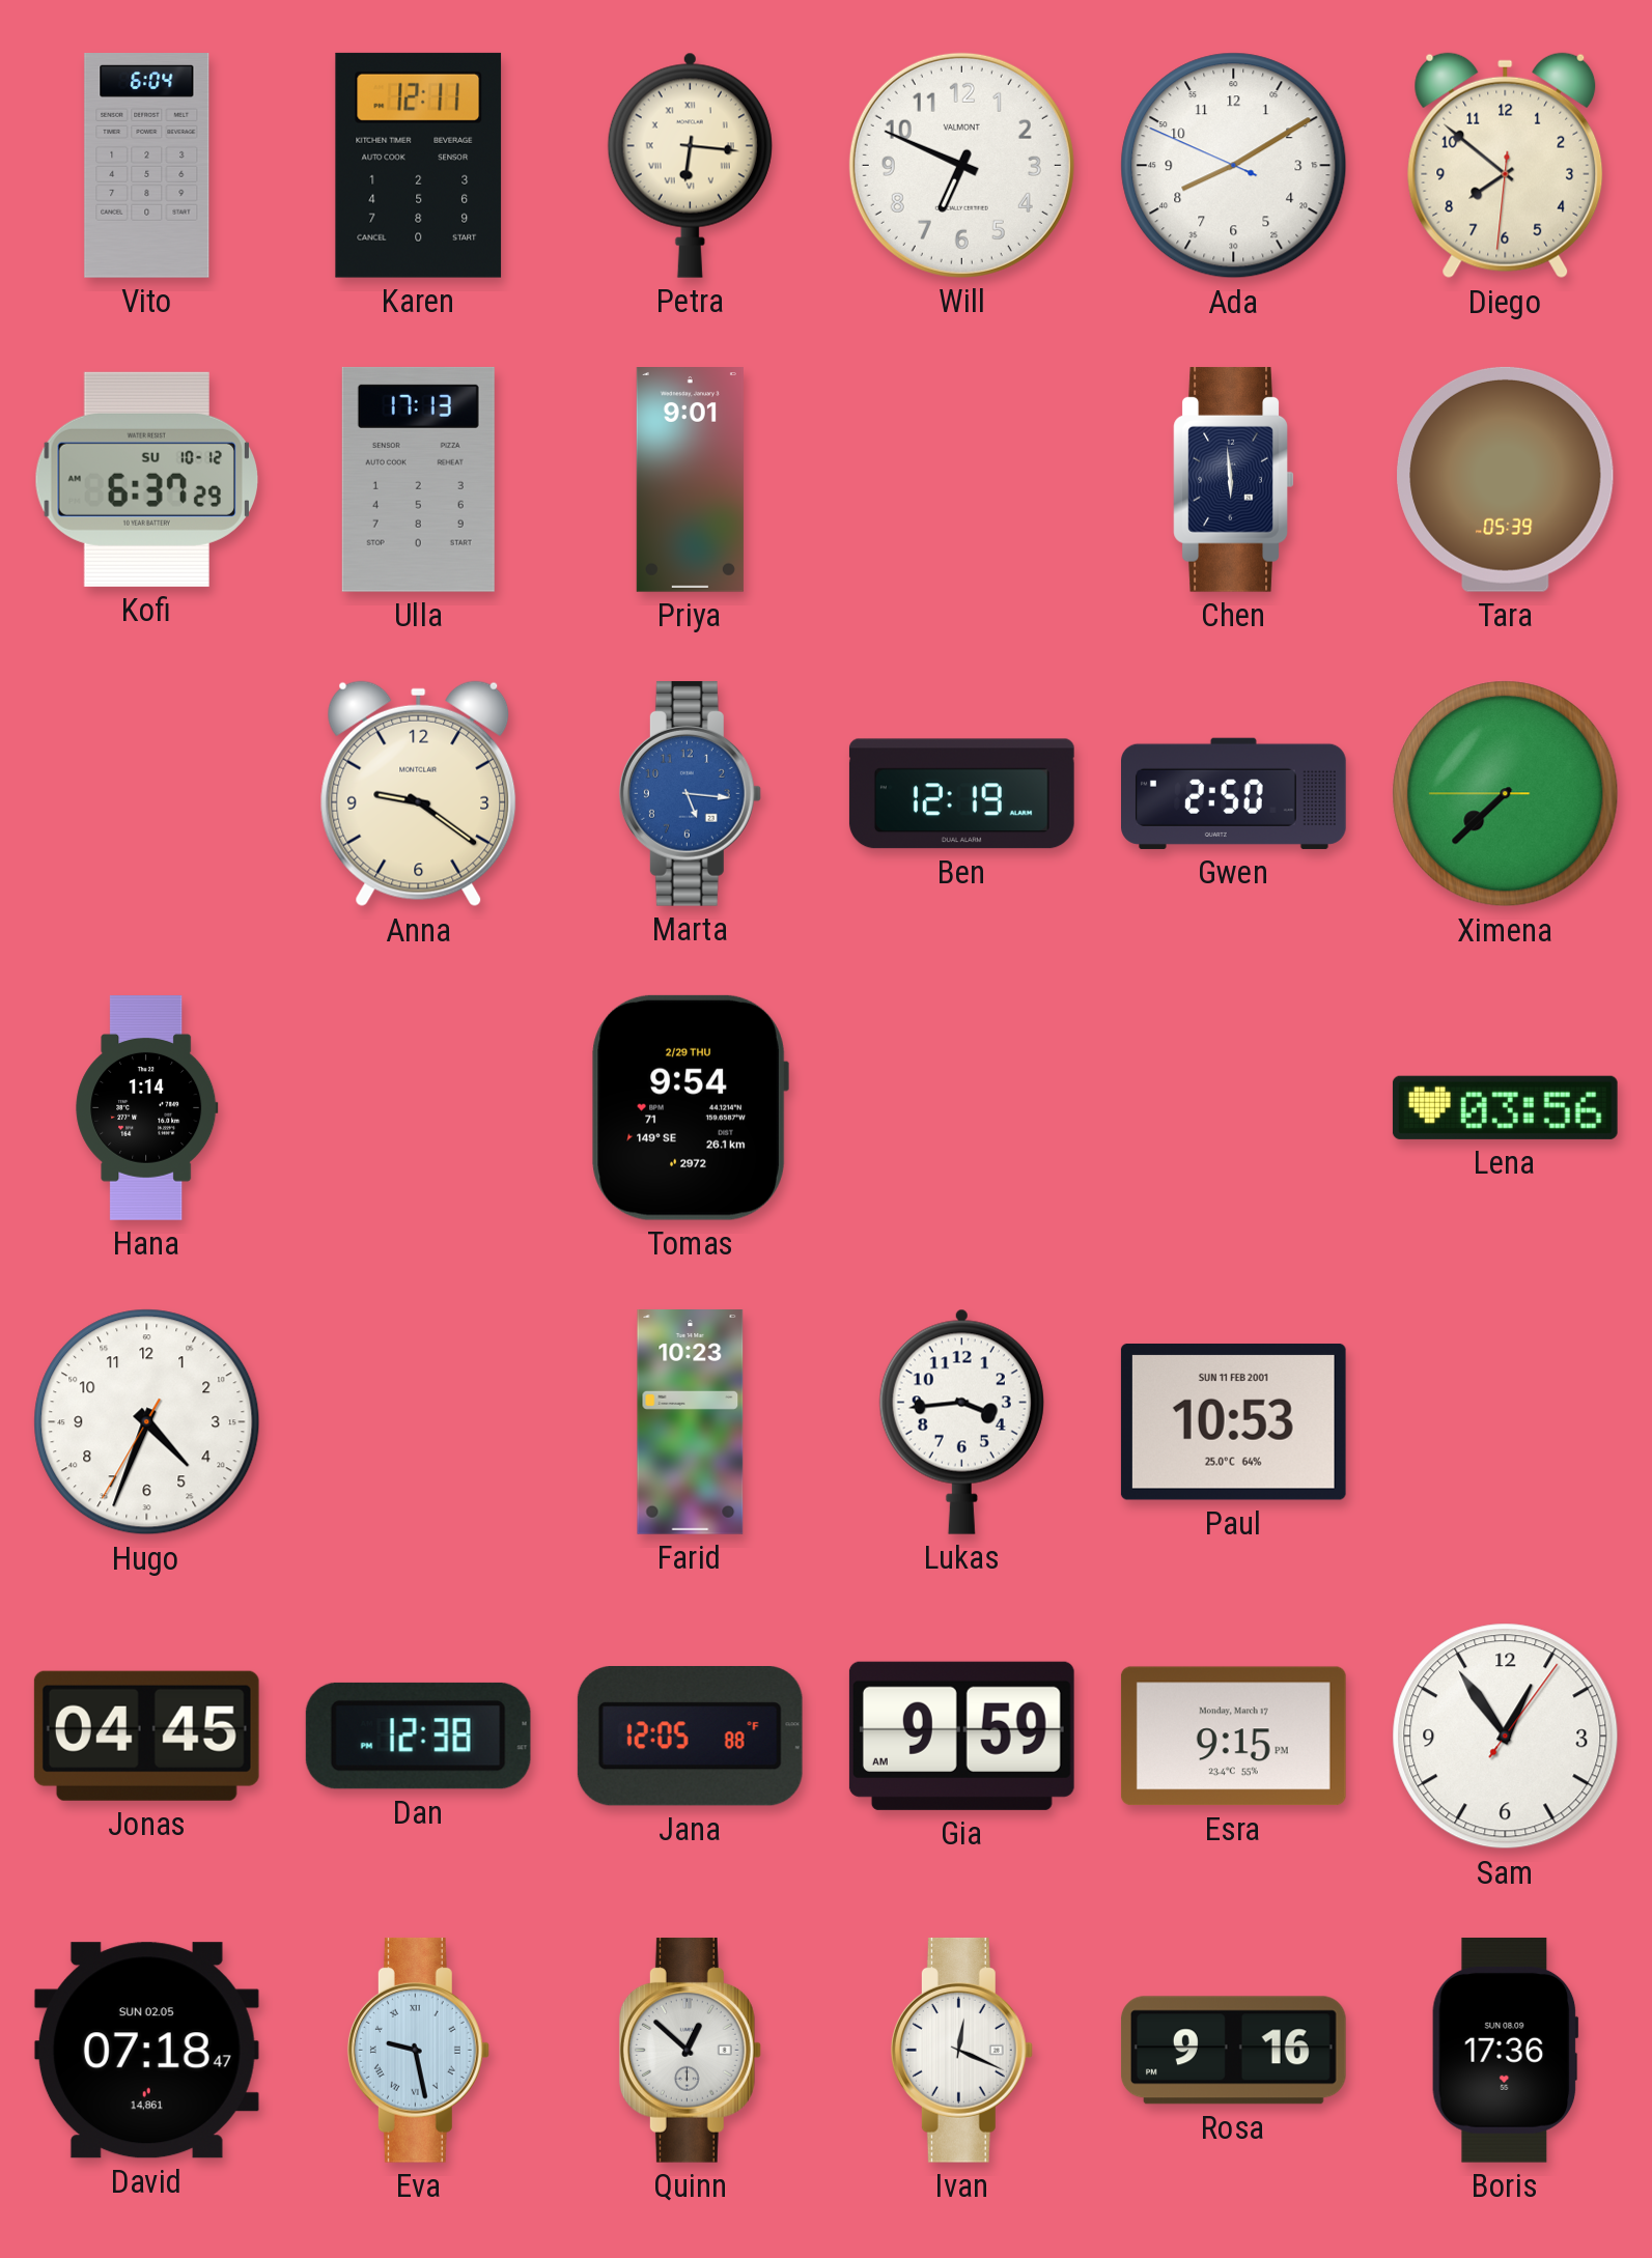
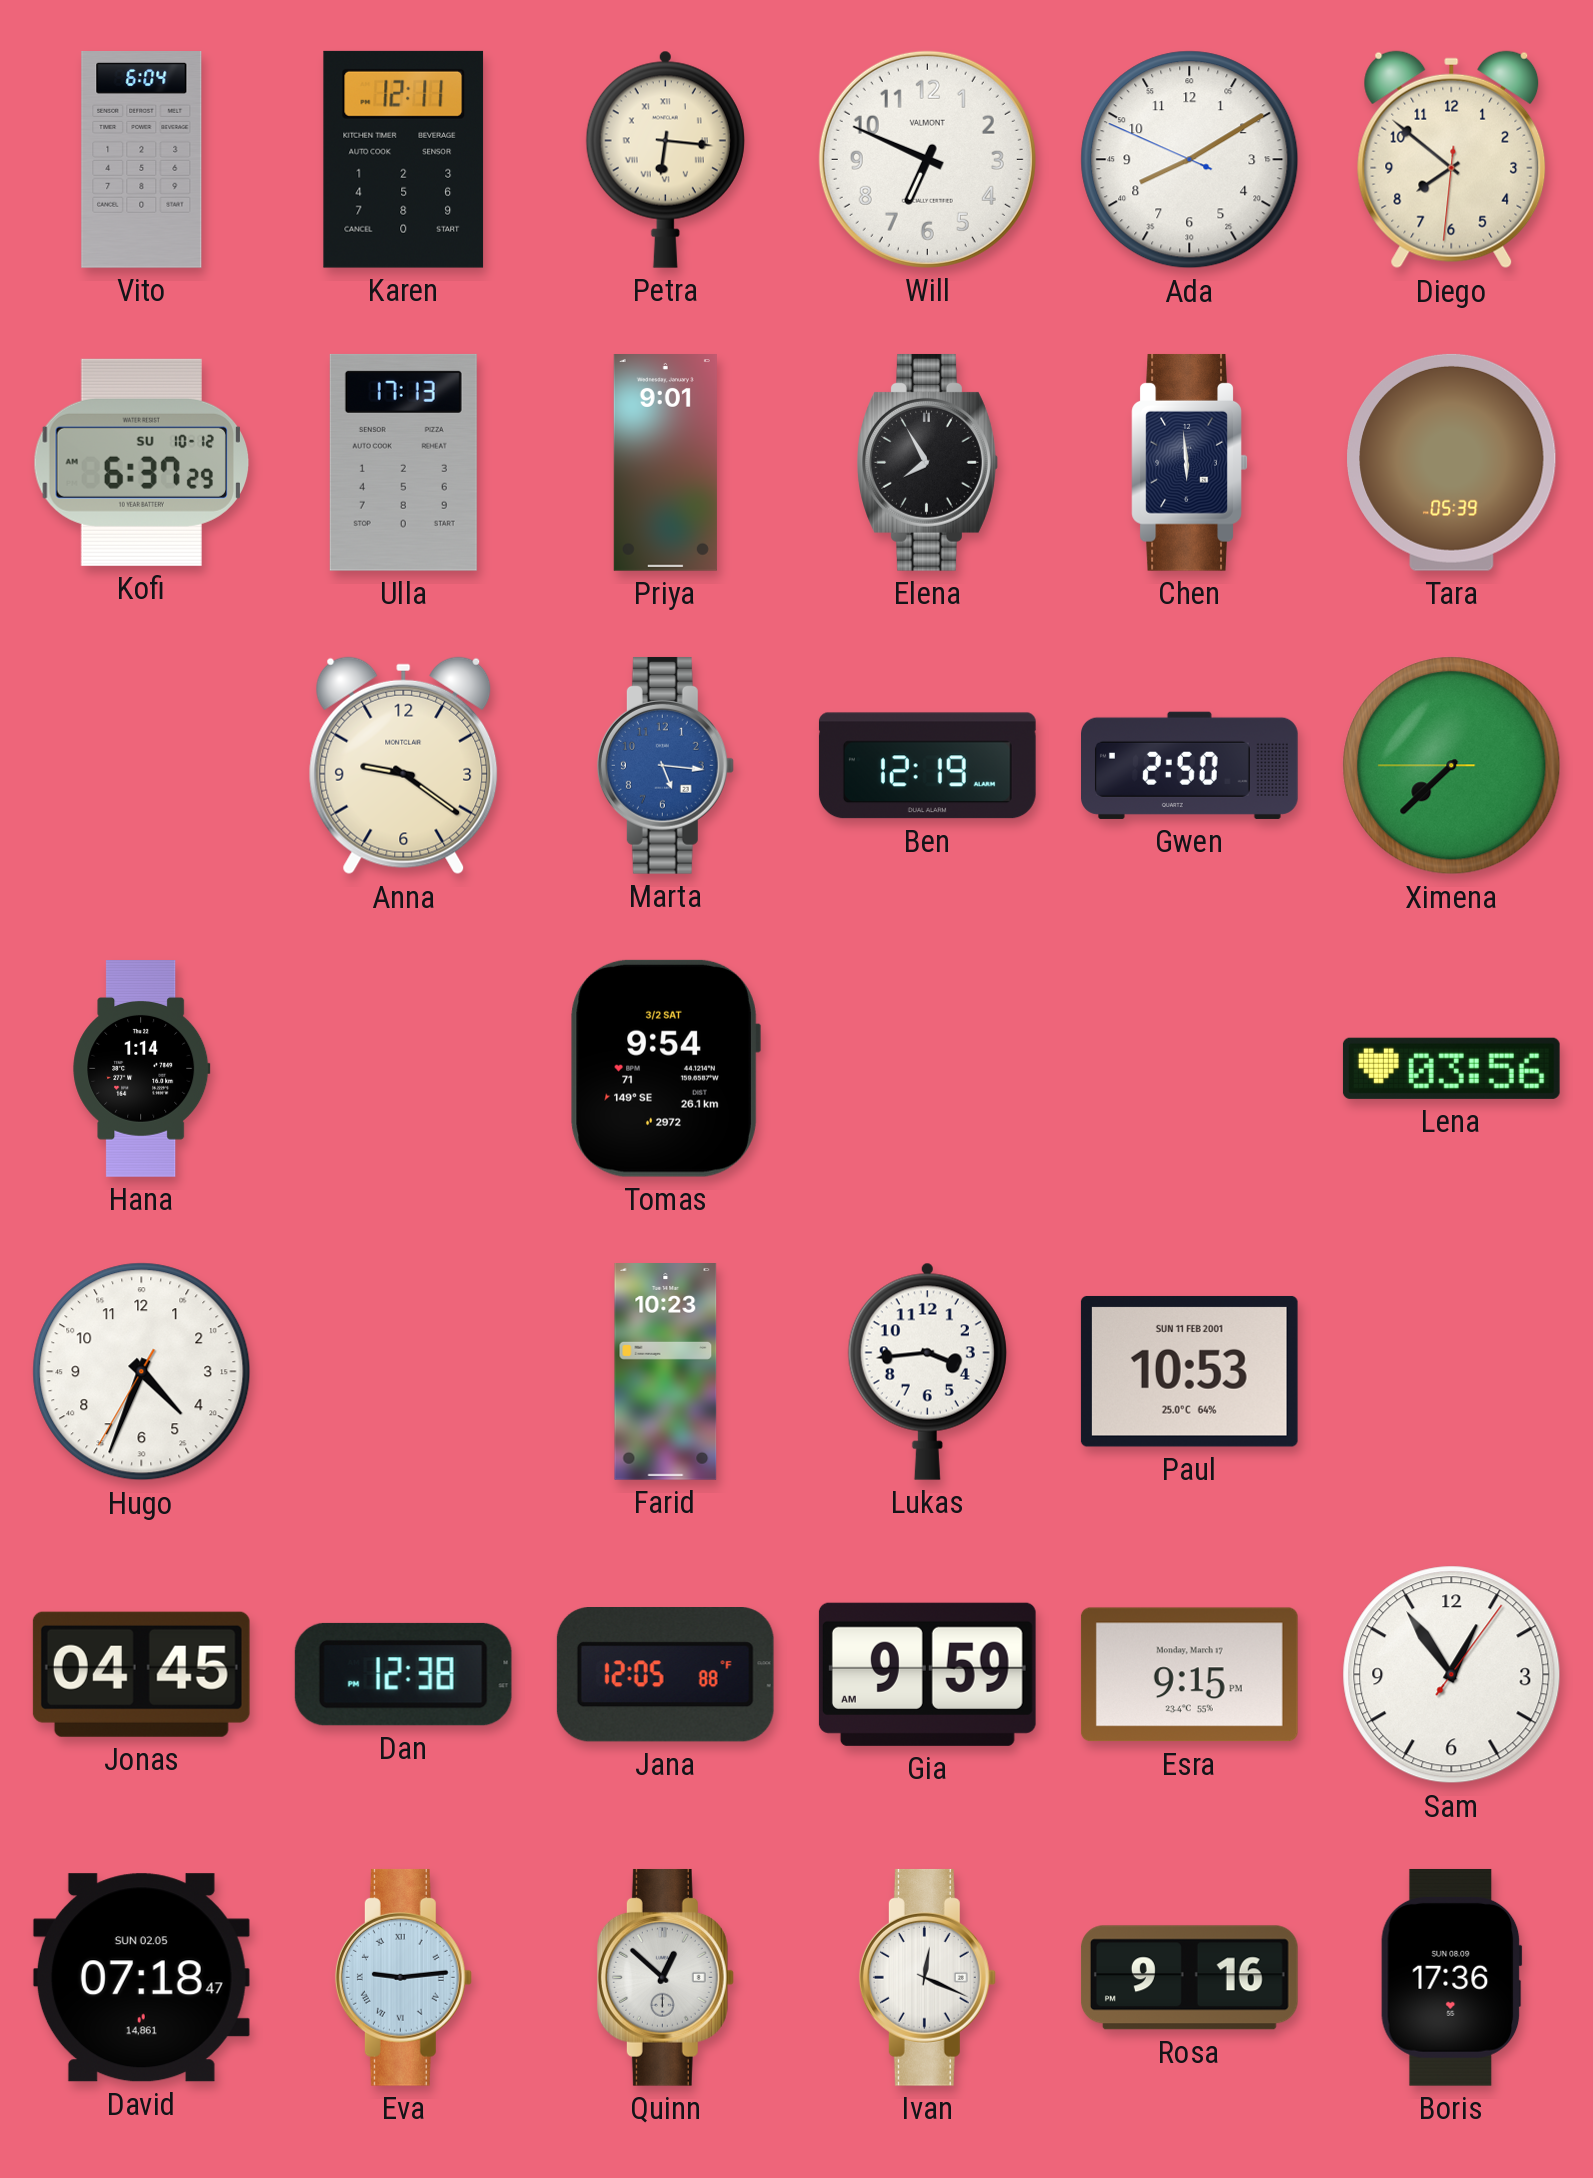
Elena: none -> 7:55 (927, 462)
Tomas date: 2/29 THU -> 3/2 SAT (665, 1068)
Eva: 9:28 -> 9:14 (403, 1977)
